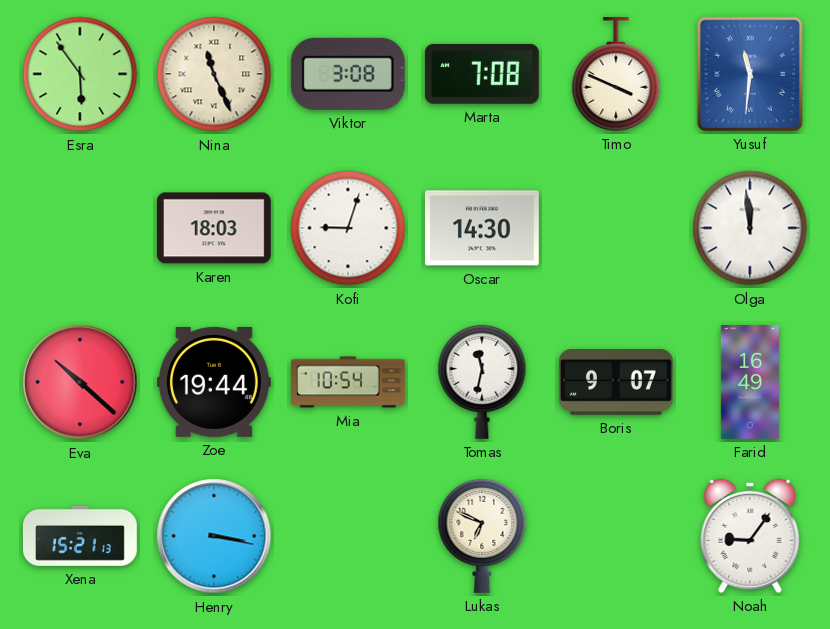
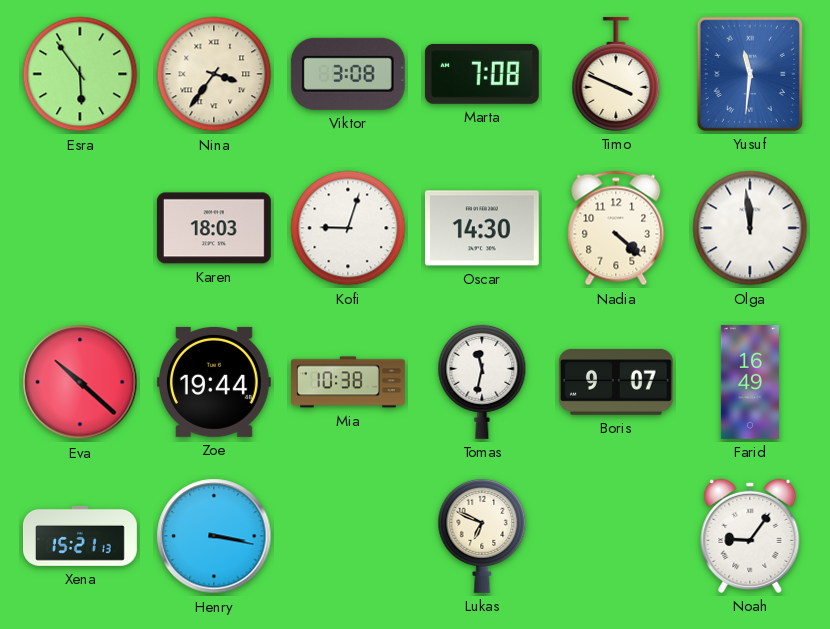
Nina: 11:26 -> 3:36 (214, 74)
Nadia: none -> 4:22 (616, 228)
Mia: 10:54 -> 10:38 (349, 382)
